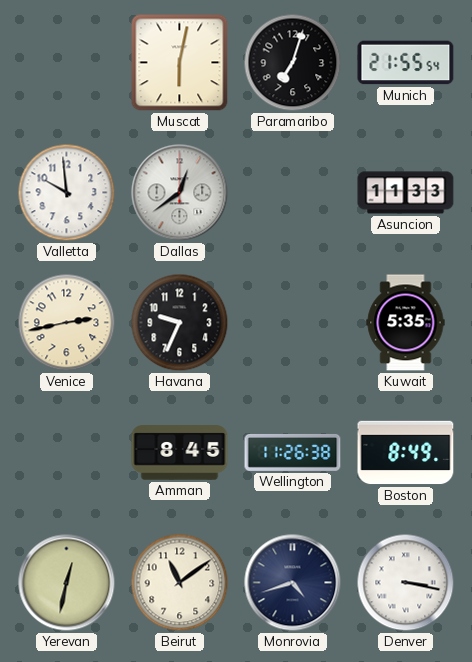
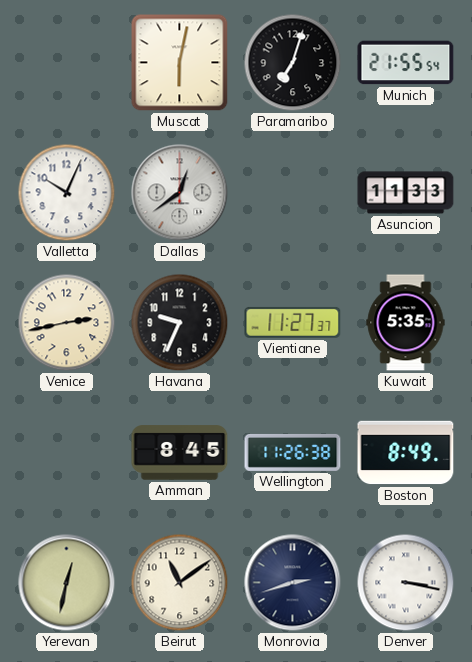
Valletta: 9:59 -> 10:04 (67, 193)
Vientiane: none -> 11:27 (293, 322)
Monrovia: 4:42 -> 2:42 (293, 583)
